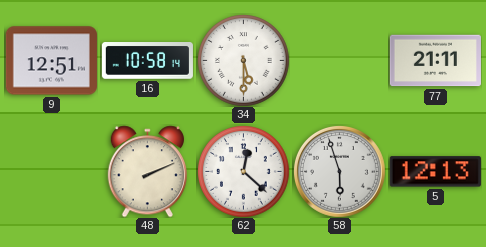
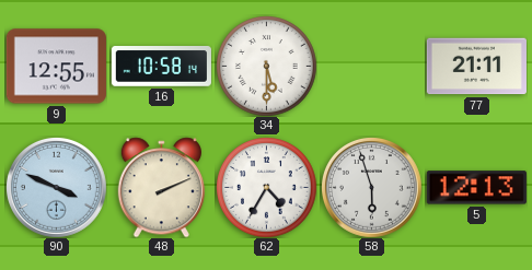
9: 12:51 -> 12:55 (56, 67)
90: none -> 3:49 (56, 187)
62: 12:22 -> 4:35 (267, 188)
